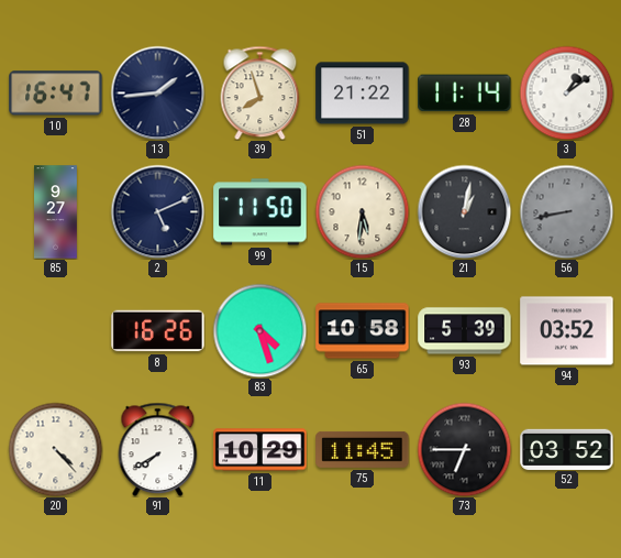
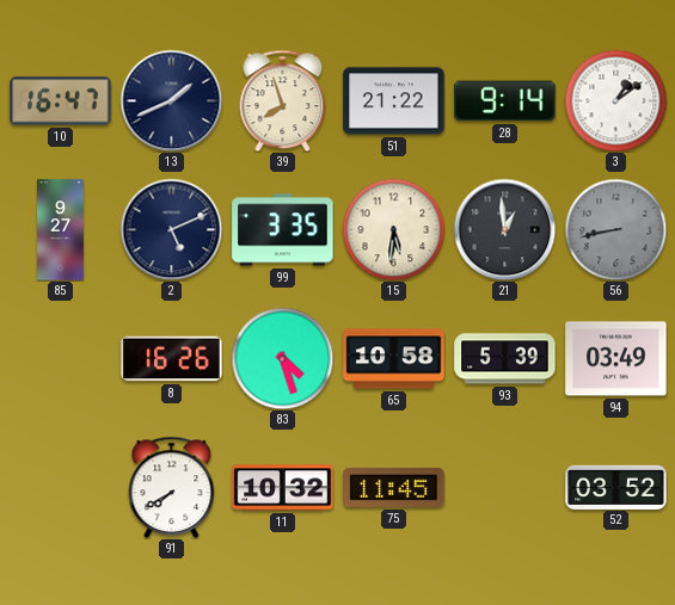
13: 1:44 -> 1:41 (171, 100)
28: 11:14 -> 9:14 (505, 101)
99: 11:50 -> 3:35 (283, 230)
21: 1:02 -> 12:59 (504, 229)
94: 03:52 -> 03:49 (616, 359)
20: 4:23 -> none (55, 449)
11: 10:29 -> 10:32 (283, 488)
73: 6:45 -> none (464, 449)
